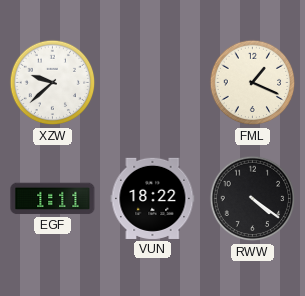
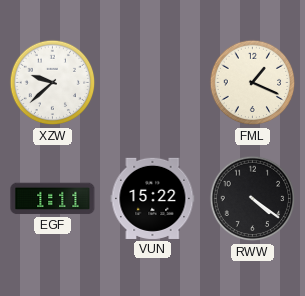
VUN: 18:22 -> 15:22 (153, 198)
